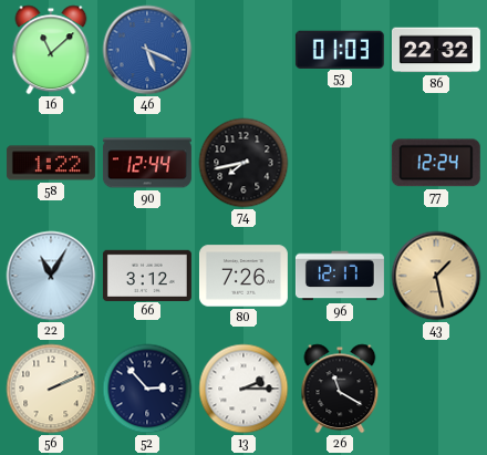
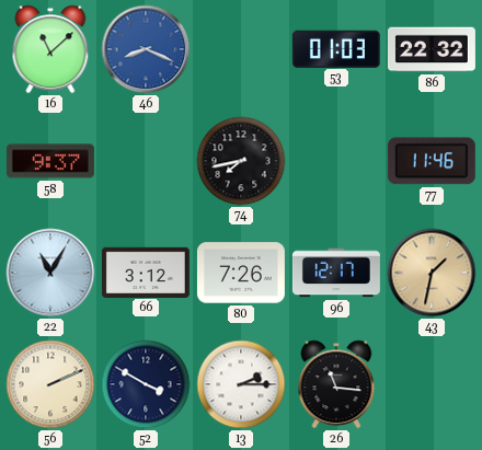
46: 5:19 -> 8:19 (146, 49)
58: 1:22 -> 9:37 (50, 161)
90: 12:44 -> none (147, 163)
77: 12:24 -> 11:46 (432, 161)
43: 1:28 -> 1:32 (432, 273)
52: 2:53 -> 3:50 (146, 384)
26: 11:20 -> 11:16 (336, 384)
